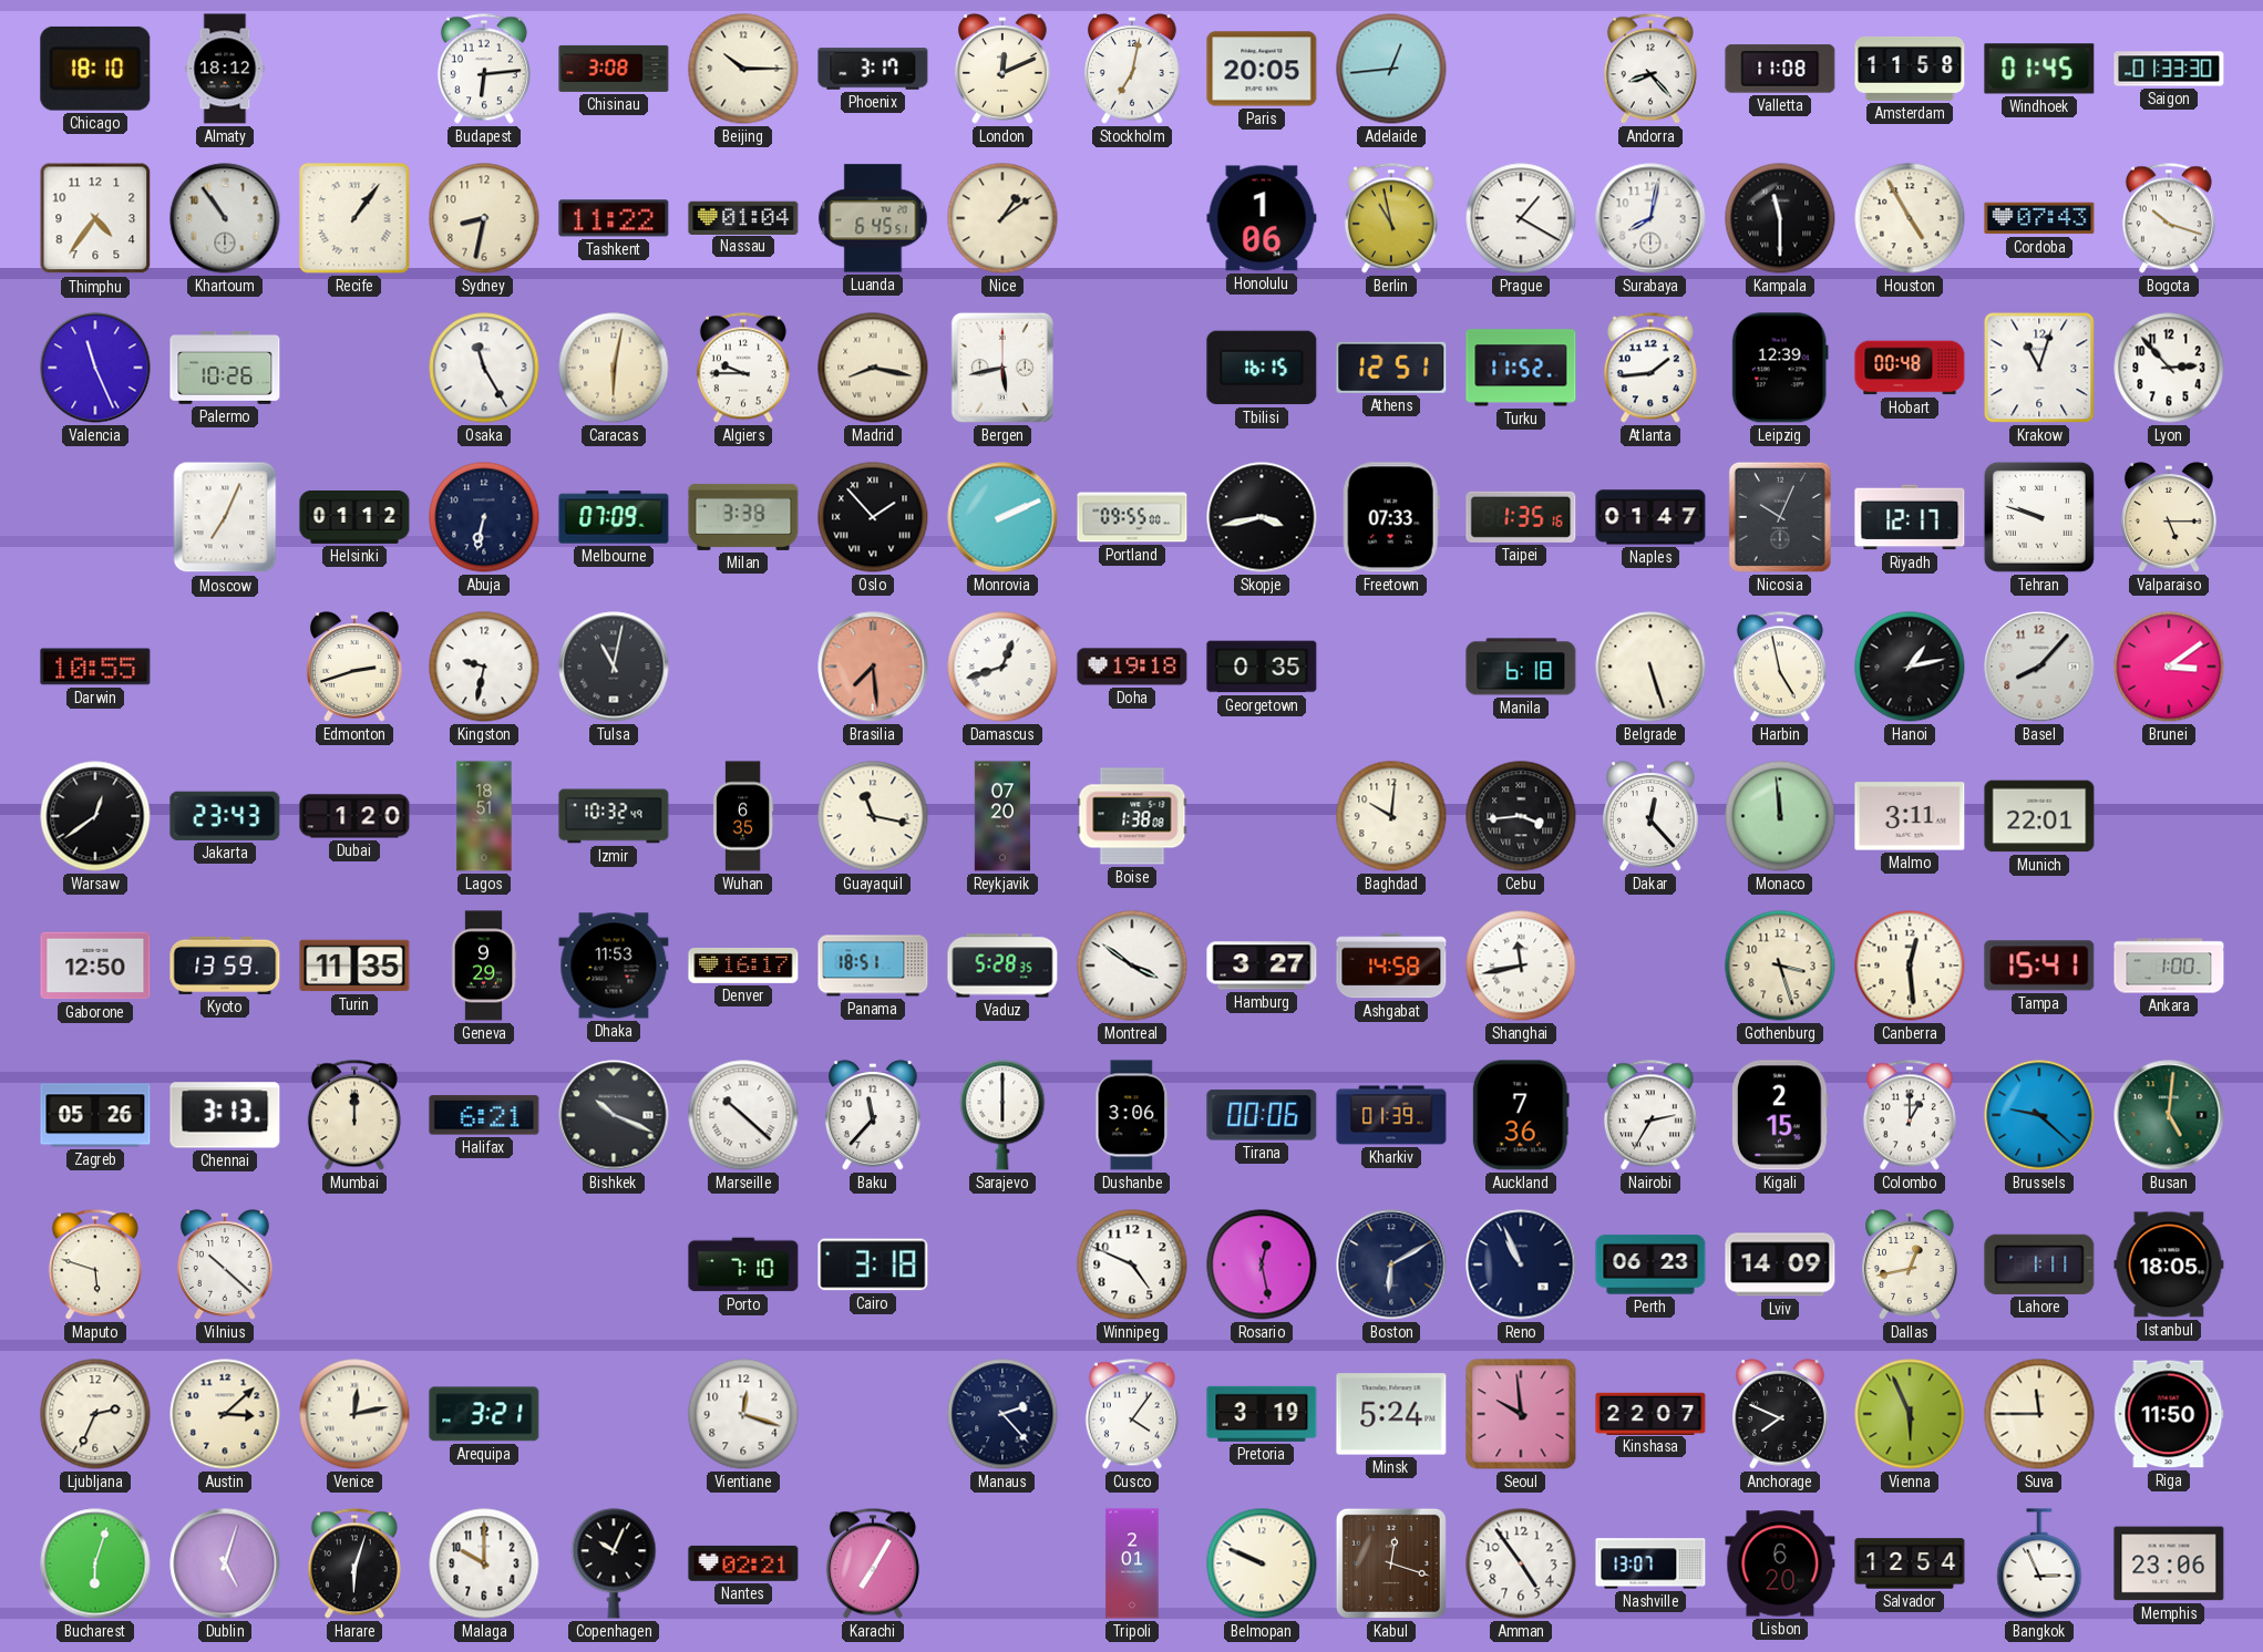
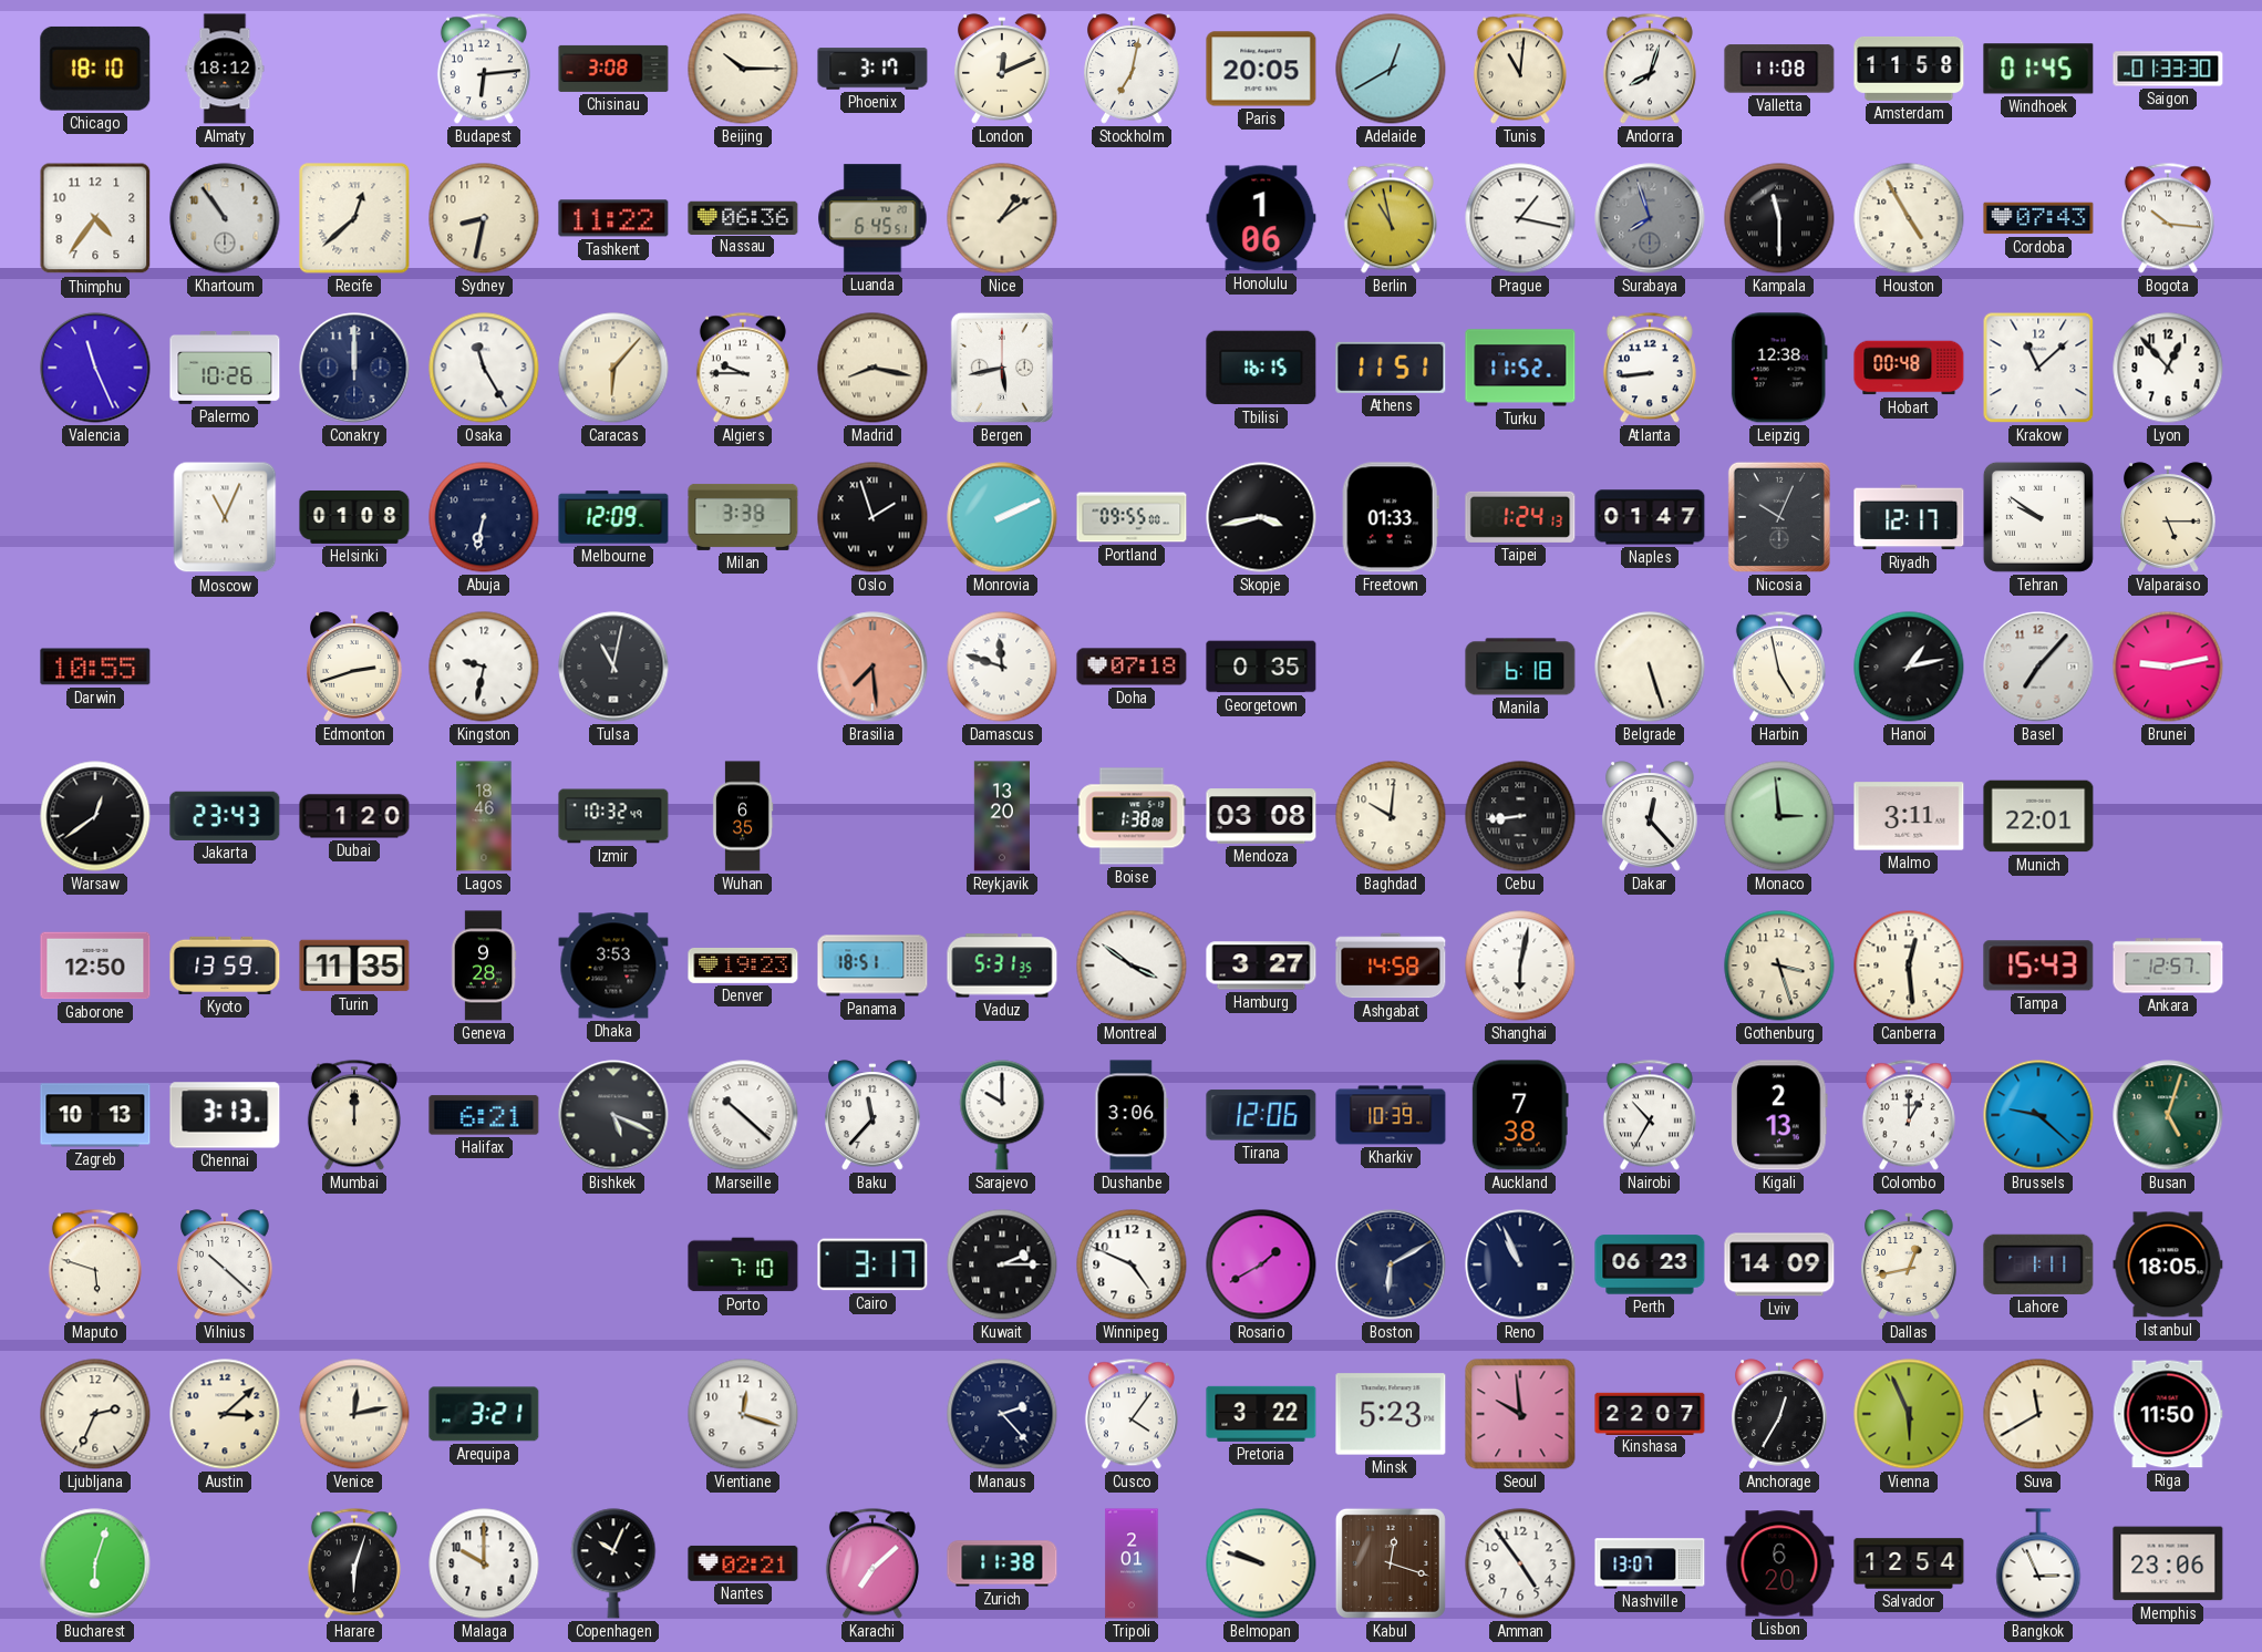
Adelaide: 12:44 -> 12:40 (1391, 69)
Tunis: none -> 11:01 (1520, 69)
Andorra: 8:23 -> 8:03 (1650, 69)
Recife: 1:06 -> 12:38 (354, 218)
Nassau: 01:04 -> 06:36 (743, 217)
Prague: 1:20 -> 1:17 (1520, 218)
Surabaya: 8:02 -> 7:57 (1650, 218)
Surabaya dial: white -> grey (1650, 218)
Bogota: 10:18 -> 10:16 (2168, 218)
Conakry: none -> 12:00 (354, 368)
Caracas: 6:02 -> 6:07 (613, 368)
Athens: 12:51 -> 11:51 (1391, 368)
Atlanta: 1:44 -> 8:44 (1650, 368)
Leipzig: 12:39 -> 12:38 (1779, 368)
Krakow: 11:03 -> 11:08 (2038, 368)
Lyon: 2:53 -> 12:53 (2168, 368)
Moscow: 7:04 -> 11:04 (225, 517)
Helsinki: 01:12 -> 01:08 (354, 517)
Melbourne: 07:09 -> 12:09 (613, 517)
Oslo: 1:53 -> 1:57 (872, 517)
Freetown: 07:33 -> 01:33 (1391, 517)
Taipei: 1:35 -> 1:24 (1520, 517)
Tehran: 9:48 -> 9:51 (2038, 517)
Damascus: 12:42 -> 11:48 (1002, 667)
Doha: 19:18 -> 07:18 (1132, 667)
Basel: 8:07 -> 7:07 (2038, 667)
Brunei: 3:09 -> 9:13 (2168, 667)
Lagos: 18:51 -> 18:46 (484, 816)
Guayaquil: 11:17 -> none (873, 816)
Reykjavik: 07:20 -> 13:20 (1001, 816)
Mendoza: none -> 03:08 (1261, 816)
Cebu: 3:44 -> 8:44 (1520, 816)
Monaco: 11:59 -> 2:59 (1779, 816)
Geneva: 9:29 -> 9:28 (484, 966)
Dhaka: 11:53 -> 3:53 (613, 966)
Denver: 16:17 -> 19:23 (743, 966)
Vaduz: 5:28 -> 5:31 (1002, 966)
Shanghai: 11:43 -> 6:02 (1520, 966)
Tampa: 15:41 -> 15:43 (2038, 966)
Ankara: 1:00 -> 12:57 (2168, 966)
Zagreb: 05:26 -> 10:13 (95, 1115)
Bishkek: 10:19 -> 5:19 (613, 1115)
Sarajevo: 6:00 -> 10:00 (1002, 1115)
Tirana: 00:06 -> 12:06 (1261, 1115)
Kharkiv: 01:39 -> 10:39 (1391, 1115)
Auckland: 7:36 -> 7:38 (1520, 1115)
Nairobi: 2:35 -> 10:35 (1650, 1115)
Kigali: 2:15 -> 2:13 (1779, 1115)
Busan: 5:01 -> 5:03 (2168, 1115)
Cairo: 3:18 -> 3:17 (872, 1264)
Kuwait: none -> 2:15 (1002, 1264)
Rosario: 12:28 -> 1:40 (1261, 1264)
Pretoria: 3:19 -> 3:22 (1261, 1414)
Minsk: 5:24 -> 5:23 (1391, 1414)
Anchorage: 7:49 -> 12:35 (1779, 1414)
Suva: 11:45 -> 11:40 (2038, 1414)
Dublin: 5:03 -> none (225, 1563)
Karachi: 7:05 -> 7:08 (872, 1563)
Zurich: none -> 11:38 (1002, 1563)
Belmopan: 9:49 -> 9:48 (1261, 1563)
